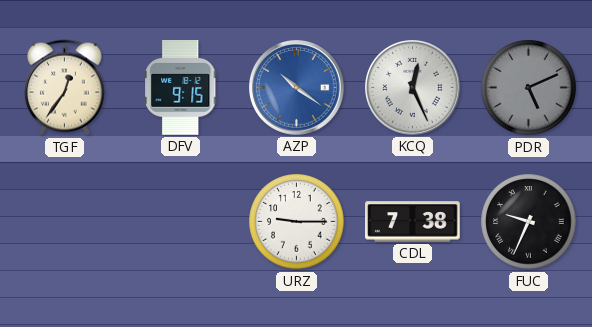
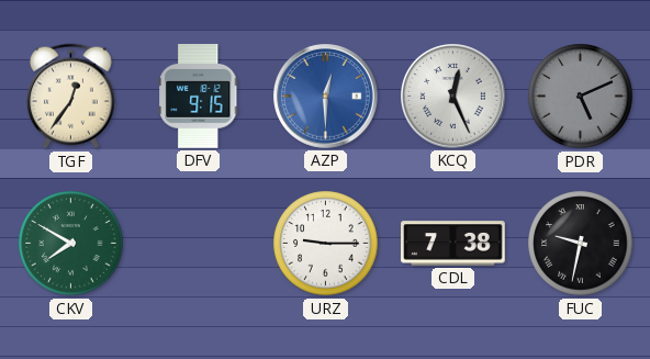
AZP: 10:21 -> 12:30 (326, 97)
CKV: none -> 7:50 (71, 244)
FUC: 9:34 -> 9:32 (581, 244)
